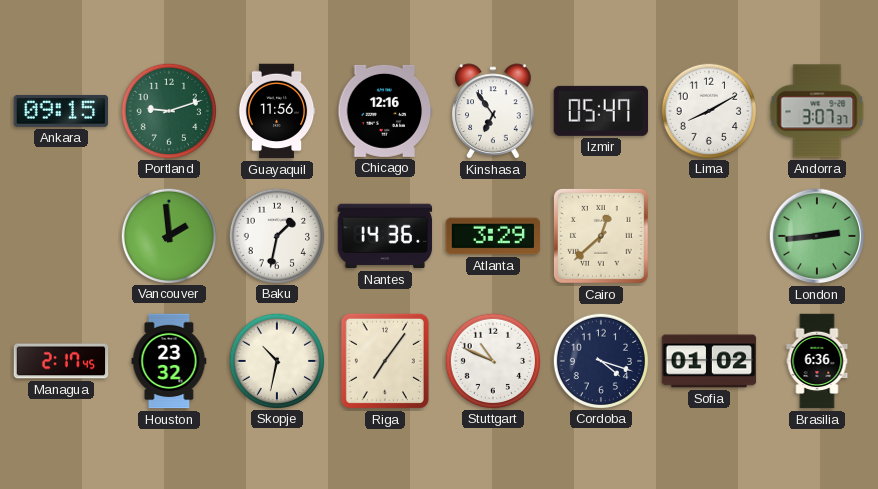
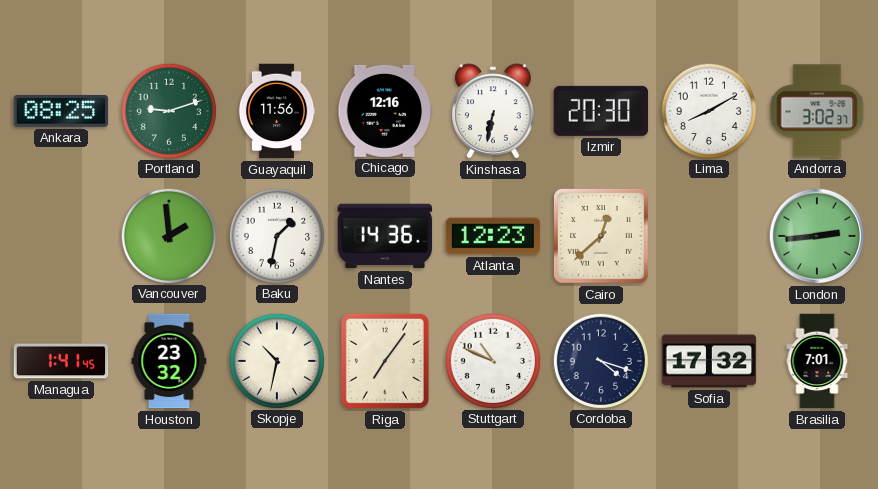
Ankara: 09:15 -> 08:25 (61, 111)
Kinshasa: 6:54 -> 6:32 (493, 111)
Izmir: 05:47 -> 20:30 (601, 111)
Andorra: 3:07 -> 3:02 (817, 111)
Atlanta: 3:29 -> 12:23 (493, 236)
Managua: 2:17 -> 1:41 (61, 361)
Sofia: 01:02 -> 17:32 (709, 361)
Brasilia: 6:36 -> 7:01 (817, 361)
